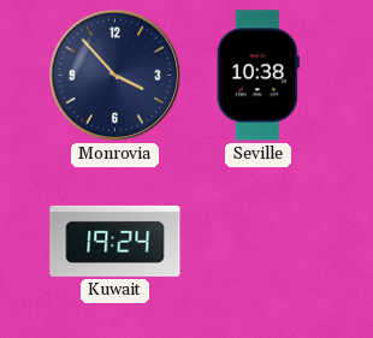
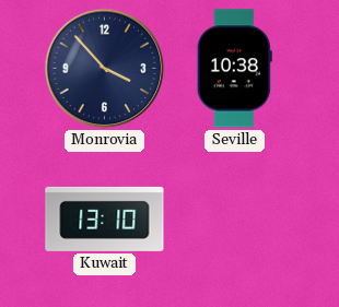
Kuwait: 19:24 -> 13:10 (105, 219)
